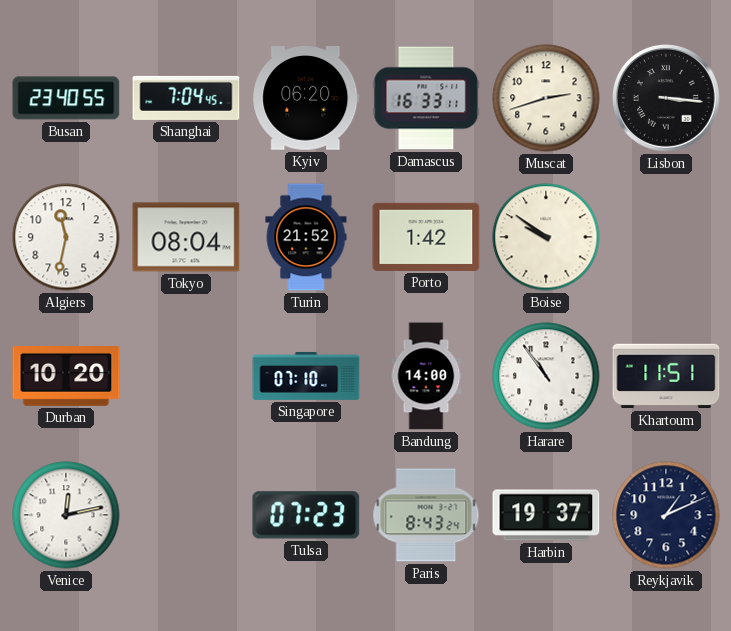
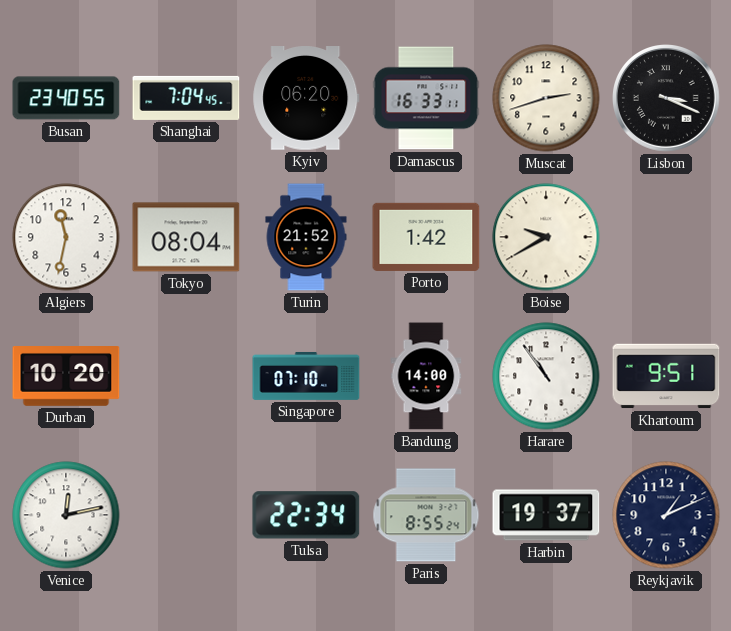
Lisbon: 3:16 -> 3:19 (667, 99)
Boise: 9:51 -> 9:40 (546, 237)
Khartoum: 11:51 -> 9:51 (666, 376)
Tulsa: 07:23 -> 22:34 (306, 515)
Paris: 8:43 -> 8:55 (426, 515)
